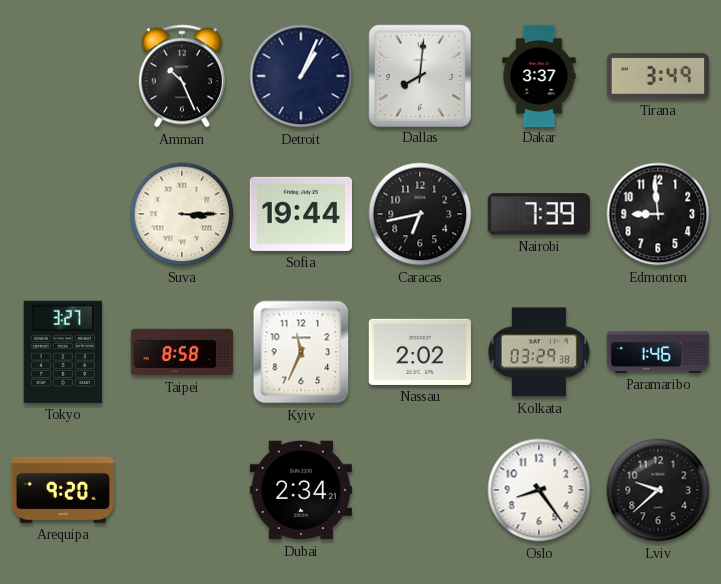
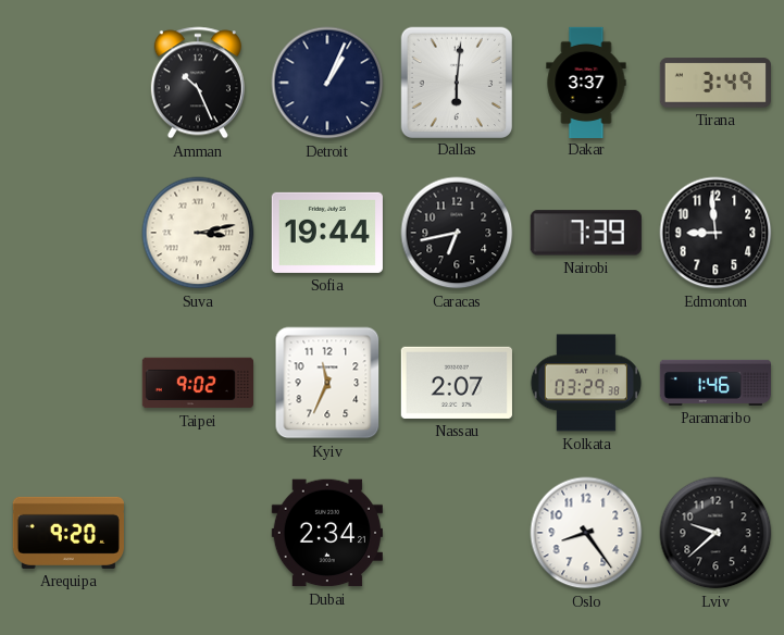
Dallas: 8:01 -> 6:01 (457, 82)
Suva: 3:15 -> 3:13 (198, 233)
Tokyo: 3:27 -> none (63, 352)
Taipei: 8:58 -> 9:02 (197, 383)
Nassau: 2:02 -> 2:07 (457, 383)
